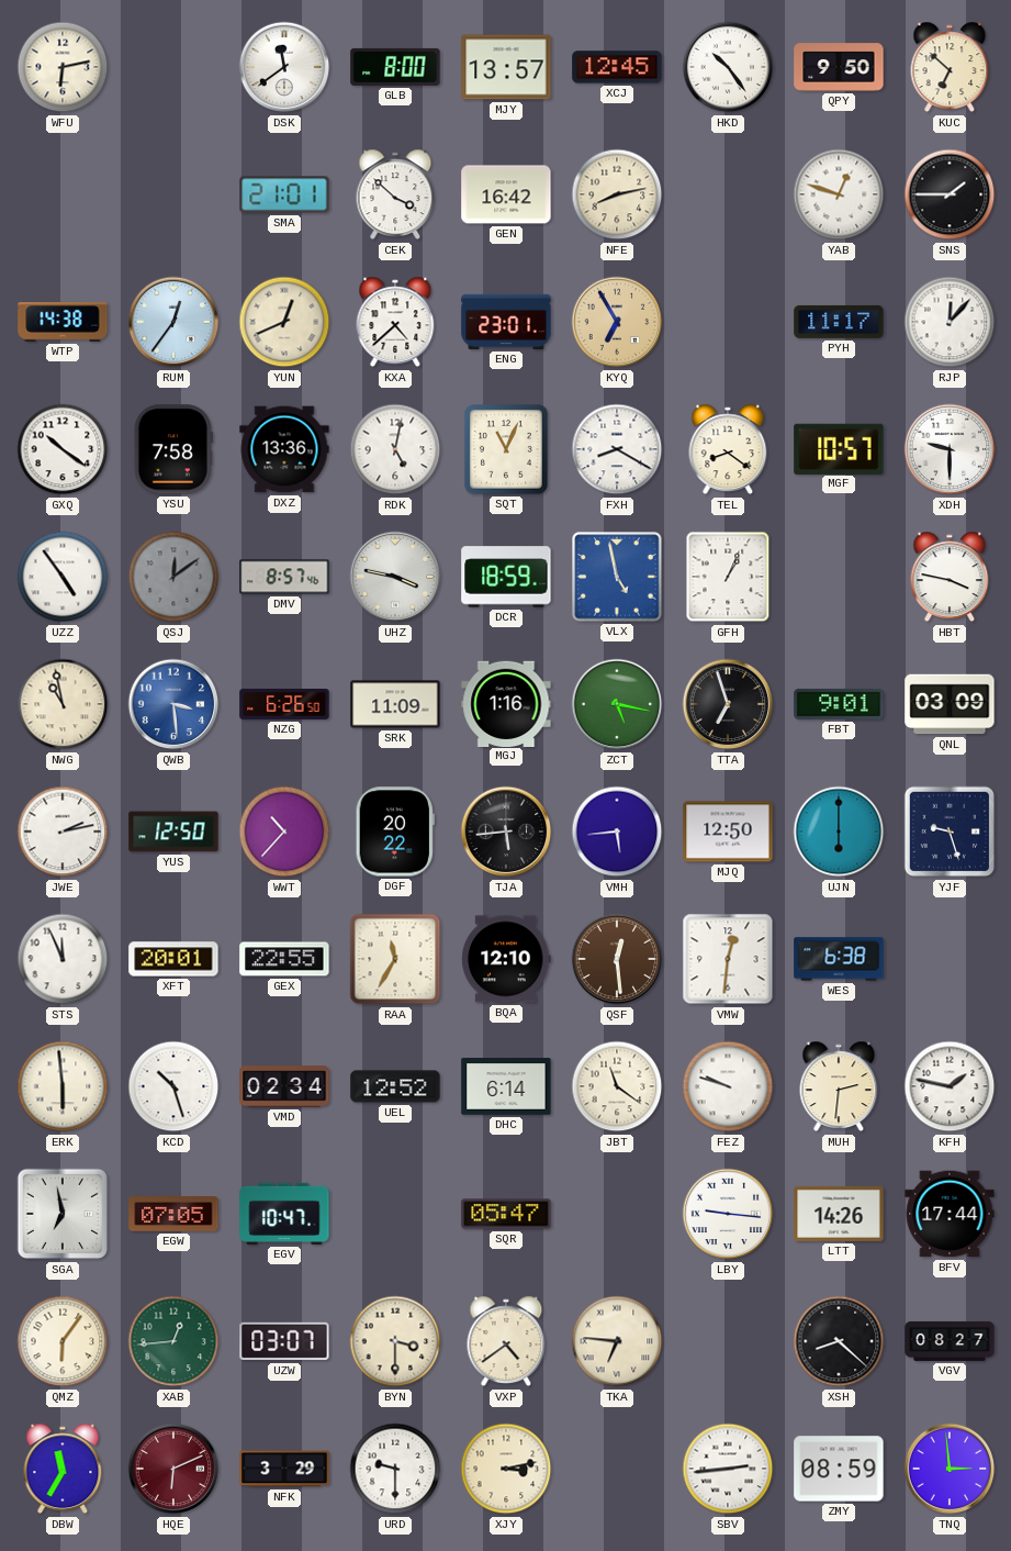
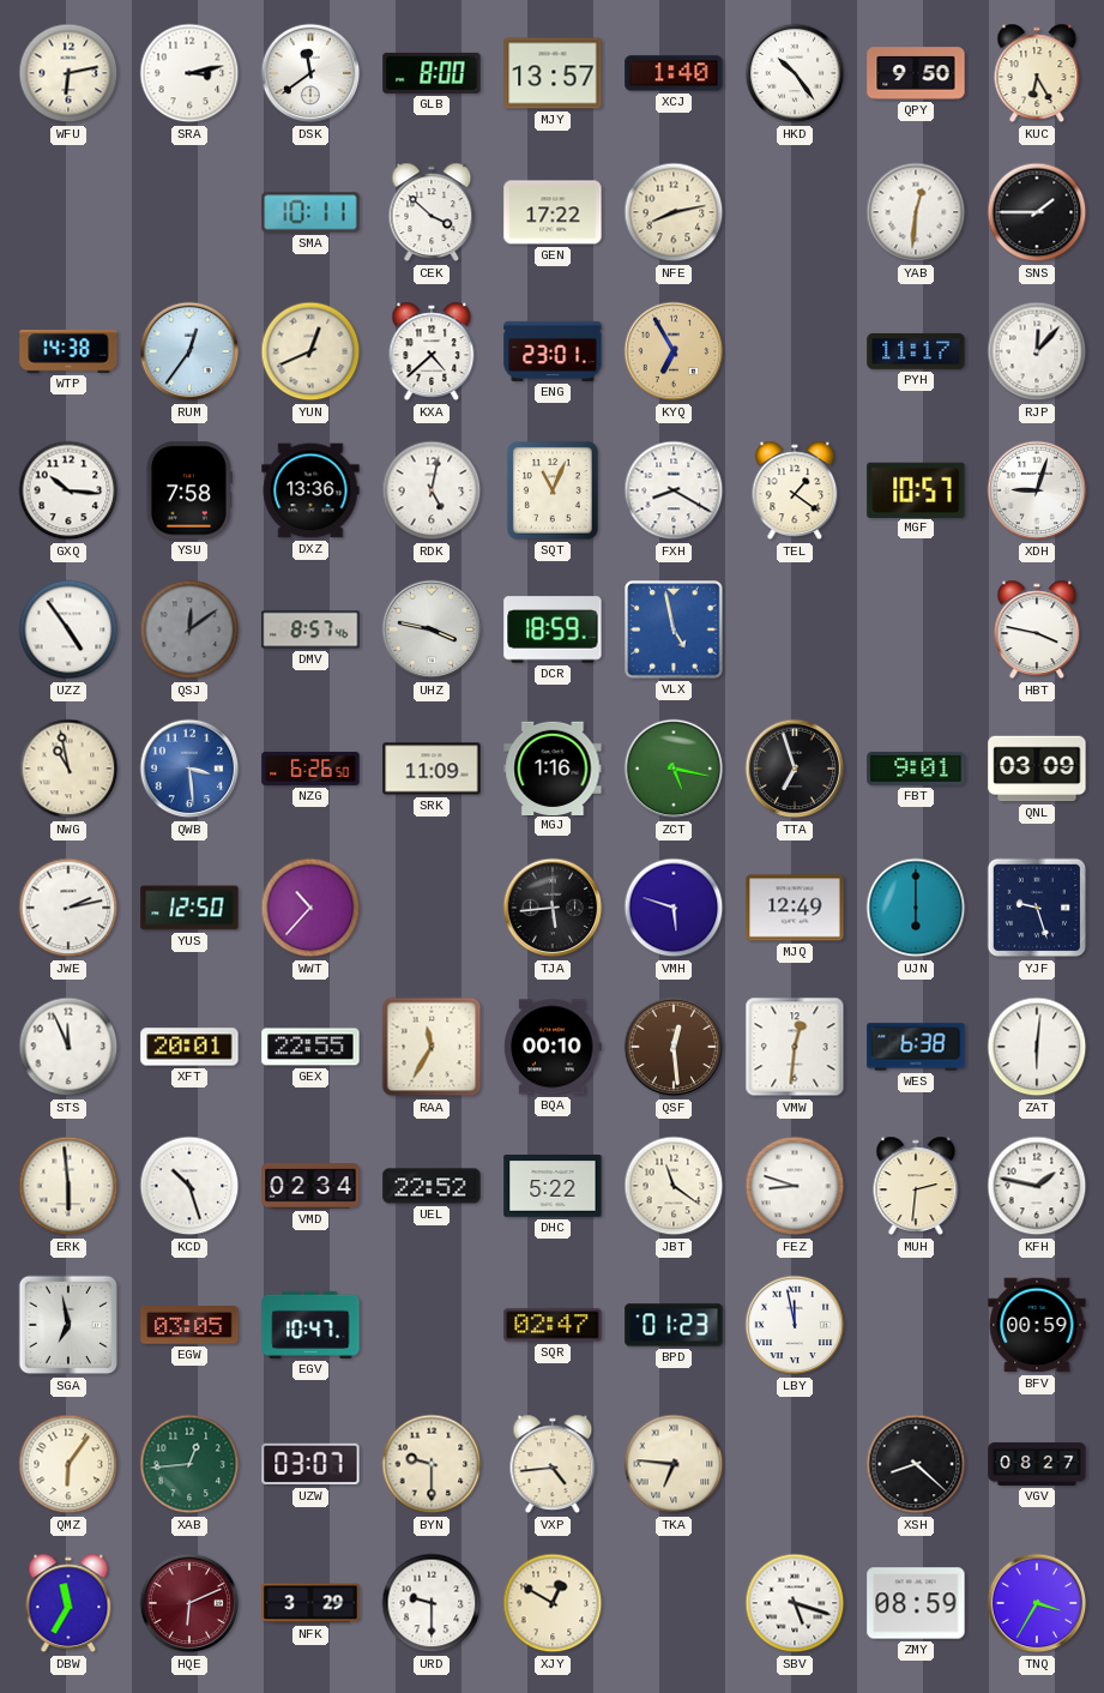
SRA: none -> 3:13 (189, 73)
XCJ: 12:45 -> 1:40 (674, 73)
KUC: 6:52 -> 6:25 (1037, 73)
SMA: 21:01 -> 10:11 (310, 212)
GEN: 16:42 -> 17:22 (553, 212)
YAB: 12:48 -> 12:31 (916, 212)
GXQ: 10:21 -> 10:16 (68, 490)
TEL: 8:21 -> 1:21 (795, 490)
XDH: 9:30 -> 9:03 (1037, 490)
GFH: 1:04 -> none (728, 577)
DGF: 20:22 -> none (395, 832)
VMH: 5:44 -> 5:48 (674, 908)
MJQ: 12:50 -> 12:49 (795, 908)
BQA: 12:10 -> 00:10 (553, 1047)
ZAT: none -> 6:01 (1037, 1047)
UEL: 12:52 -> 22:52 (432, 1186)
DHC: 6:14 -> 5:22 (553, 1187)
FEZ: 9:48 -> 8:48 (795, 1186)
EGW: 07:05 -> 03:05 (189, 1326)
SQR: 05:47 -> 02:47 (553, 1325)
BPD: none -> 01:23 (674, 1325)
LBY: 9:16 -> 11:58 (795, 1325)
LTT: 14:26 -> none (839, 1214)
BFV: 17:44 -> 00:59 (1037, 1325)
BYN: 3:30 -> 9:30 (432, 1464)
VXP: 4:39 -> 4:44 (553, 1464)
XJY: 3:13 -> 12:50 (553, 1603)
SBV: 2:44 -> 5:18 (795, 1603)
TNQ: 2:59 -> 3:35 (1037, 1603)
